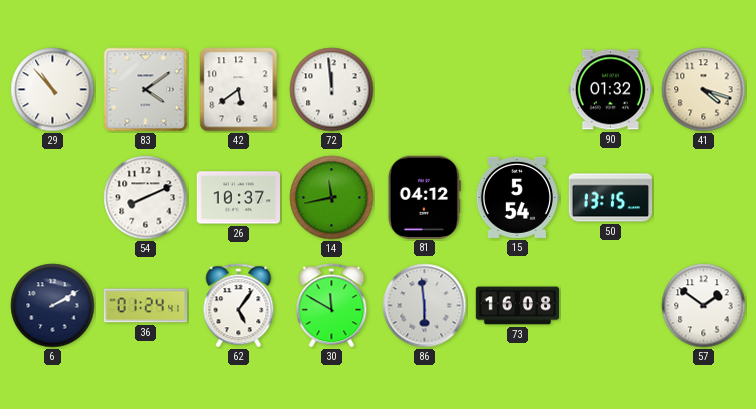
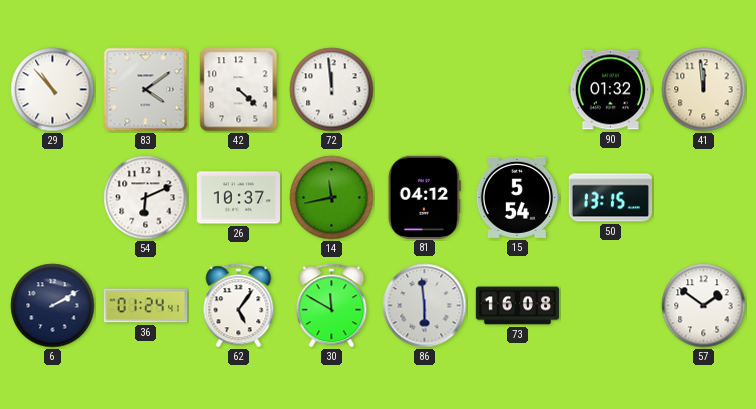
42: 5:39 -> 4:22 (239, 90)
41: 4:18 -> 11:59 (704, 90)
54: 8:11 -> 6:11 (146, 198)
